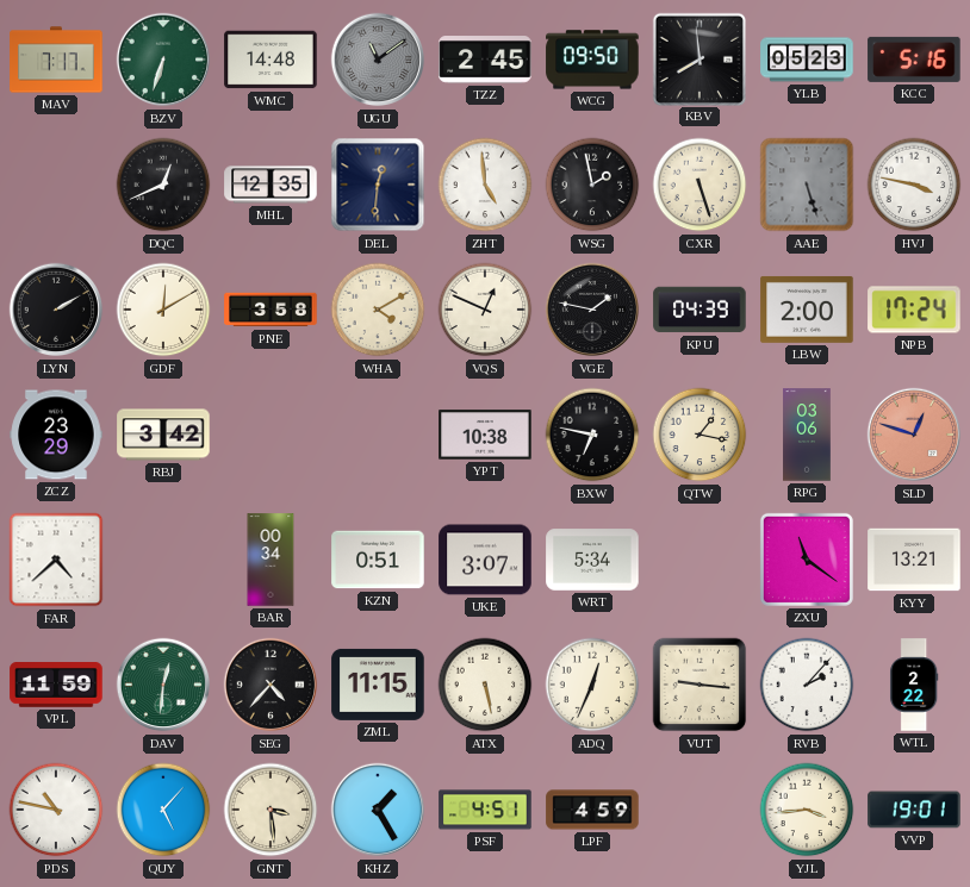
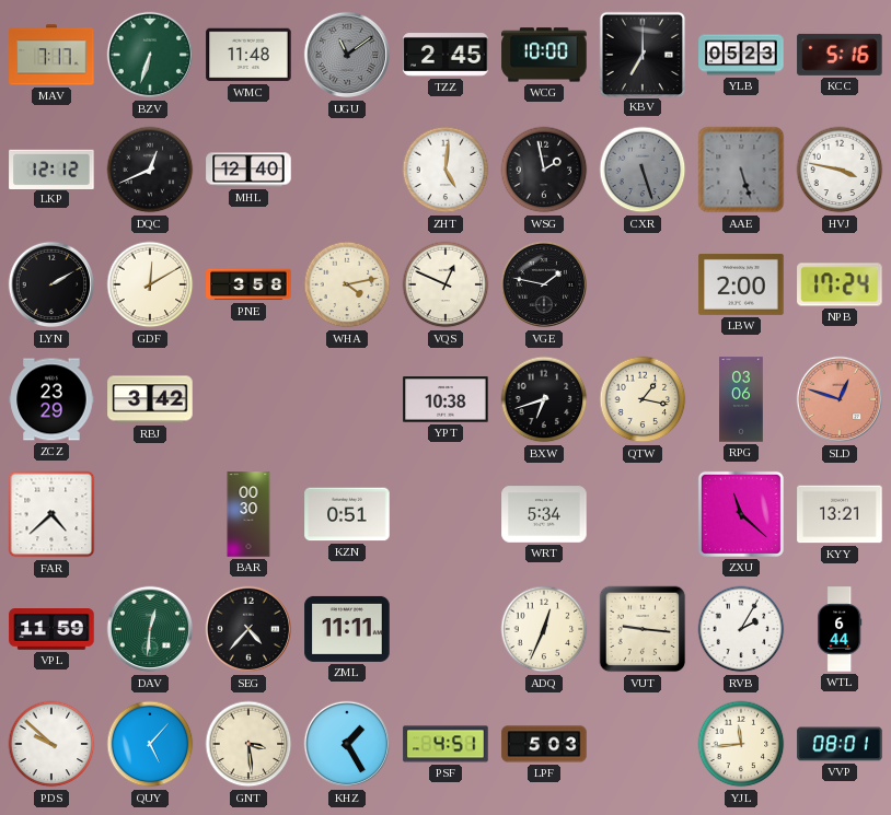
WMC: 14:48 -> 11:48 (248, 55)
WCG: 09:50 -> 10:00 (544, 55)
KBV: 7:59 -> 7:00 (641, 54)
LKP: none -> 12:12 (51, 168)
MHL: 12:35 -> 12:40 (248, 170)
DEL: 12:31 -> none (378, 185)
ZHT: 4:59 -> 5:01 (445, 170)
CXR dial: cream -> grey (643, 170)
WHA: 4:10 -> 4:13 (347, 284)
KPU: 04:39 -> none (699, 310)
BXW: 6:47 -> 6:42 (544, 399)
BAR: 00:34 -> 00:30 (248, 514)
UKE: 3:07 -> none (485, 560)
ZXU: 11:21 -> 11:22 (741, 514)
ZML: 11:15 -> 11:11 (347, 629)
ATX: 5:28 -> none (485, 685)
RVB: 2:07 -> 2:05 (741, 629)
WTL: 2:22 -> 6:44 (840, 629)
PDS: 10:47 -> 9:52 (51, 744)
LPF: 4:59 -> 5:03 (544, 744)
YJL: 3:44 -> 11:44 (741, 744)
VVP: 19:01 -> 08:01 (840, 744)
